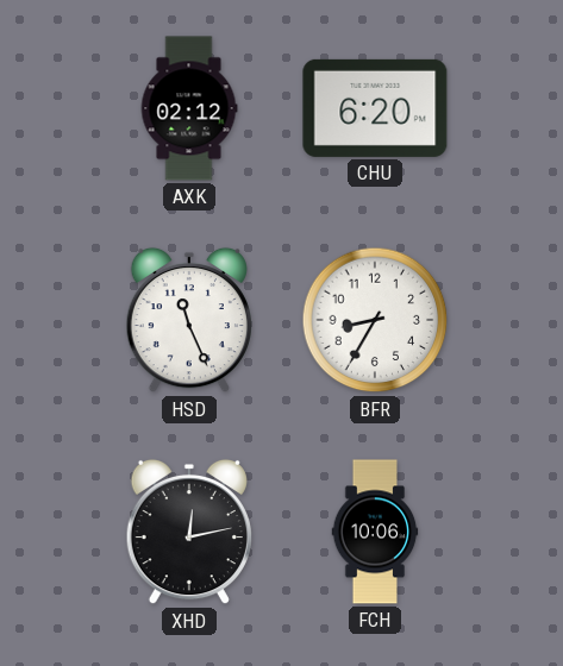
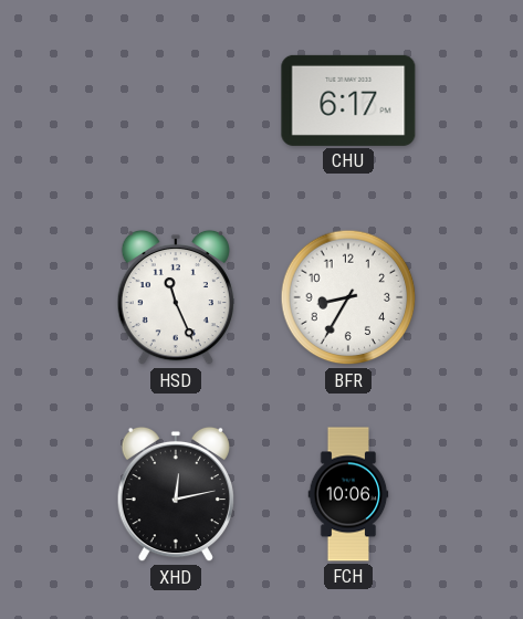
AXK: 02:12 -> none (189, 108)
CHU: 6:20 -> 6:17 (348, 101)
